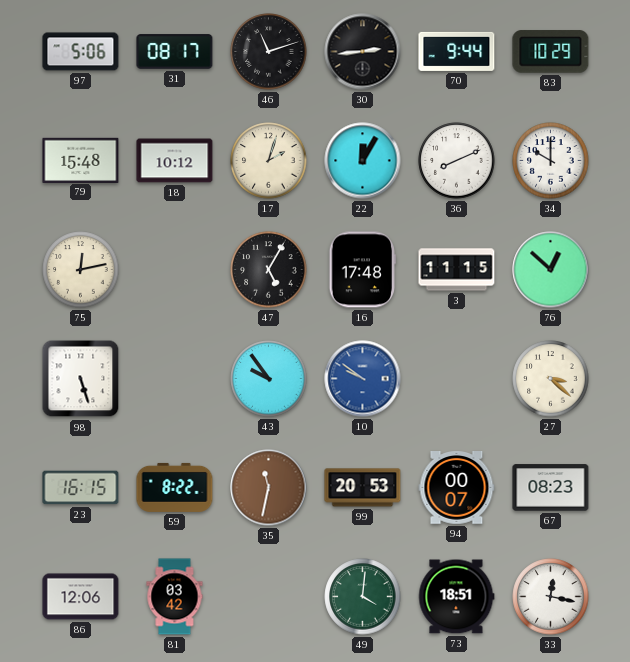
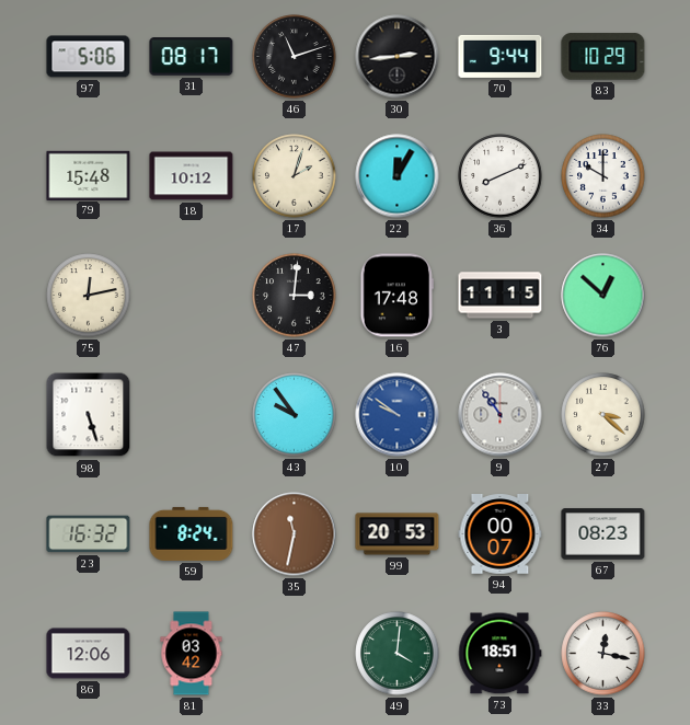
47: 5:05 -> 3:01 (295, 296)
9: none -> 10:54 (501, 415)
23: 16:15 -> 16:32 (89, 534)
59: 8:22 -> 8:24 (192, 533)
